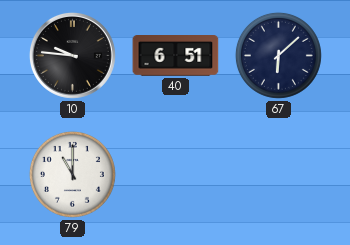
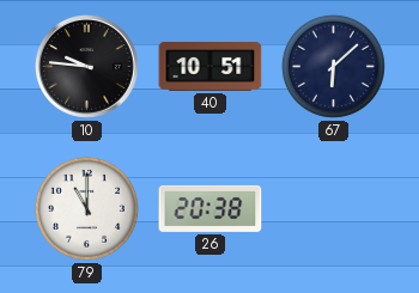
40: 6:51 -> 10:51 (211, 67)
26: none -> 20:38 (211, 208)
